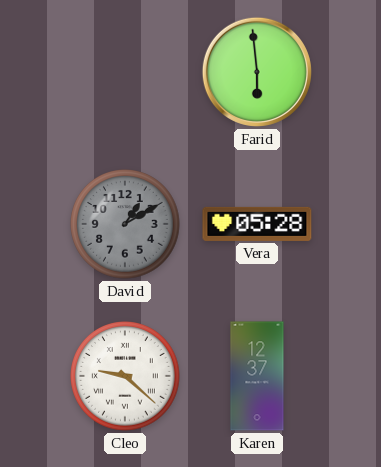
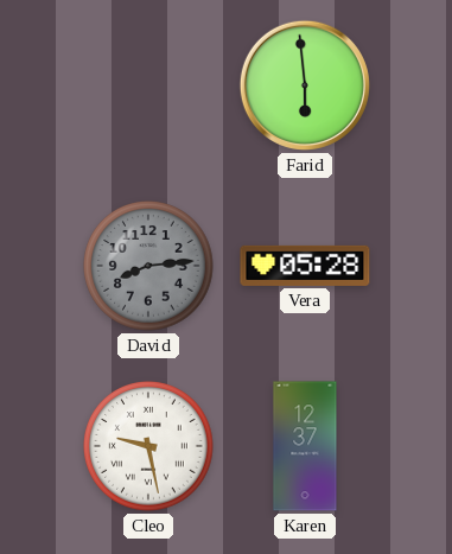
David: 1:10 -> 8:14 (148, 266)
Cleo: 9:22 -> 9:28 (148, 446)
